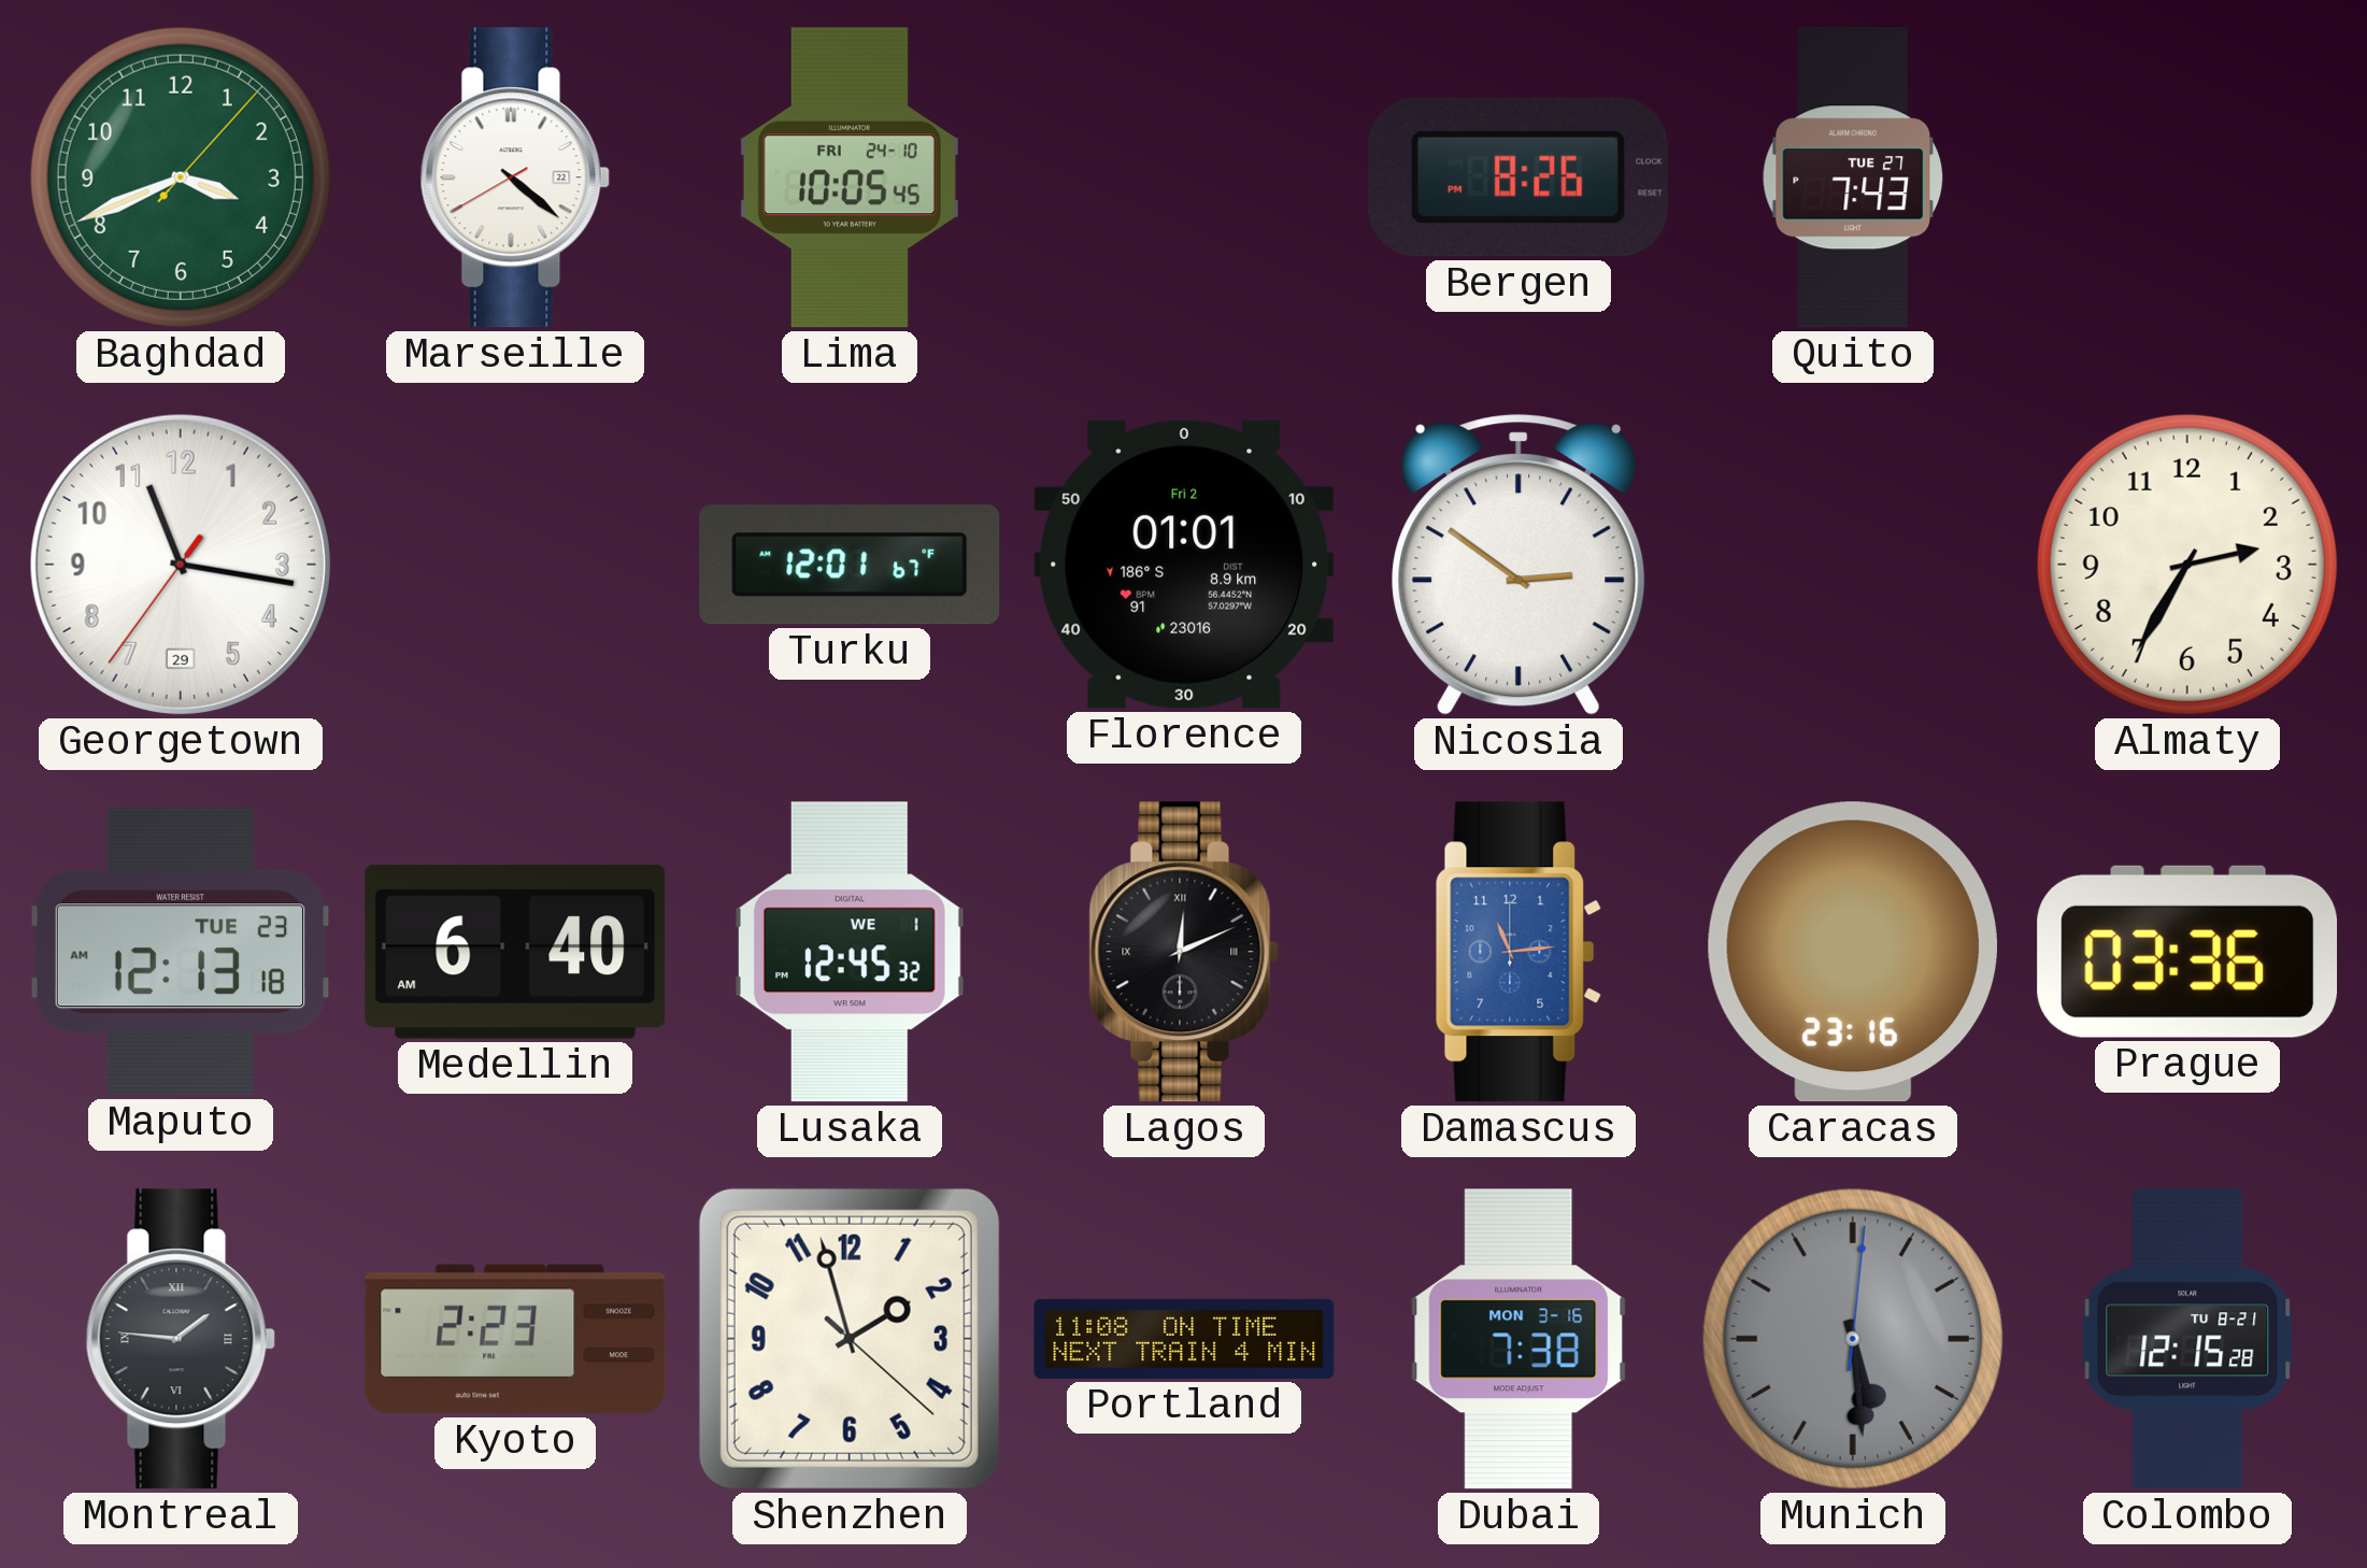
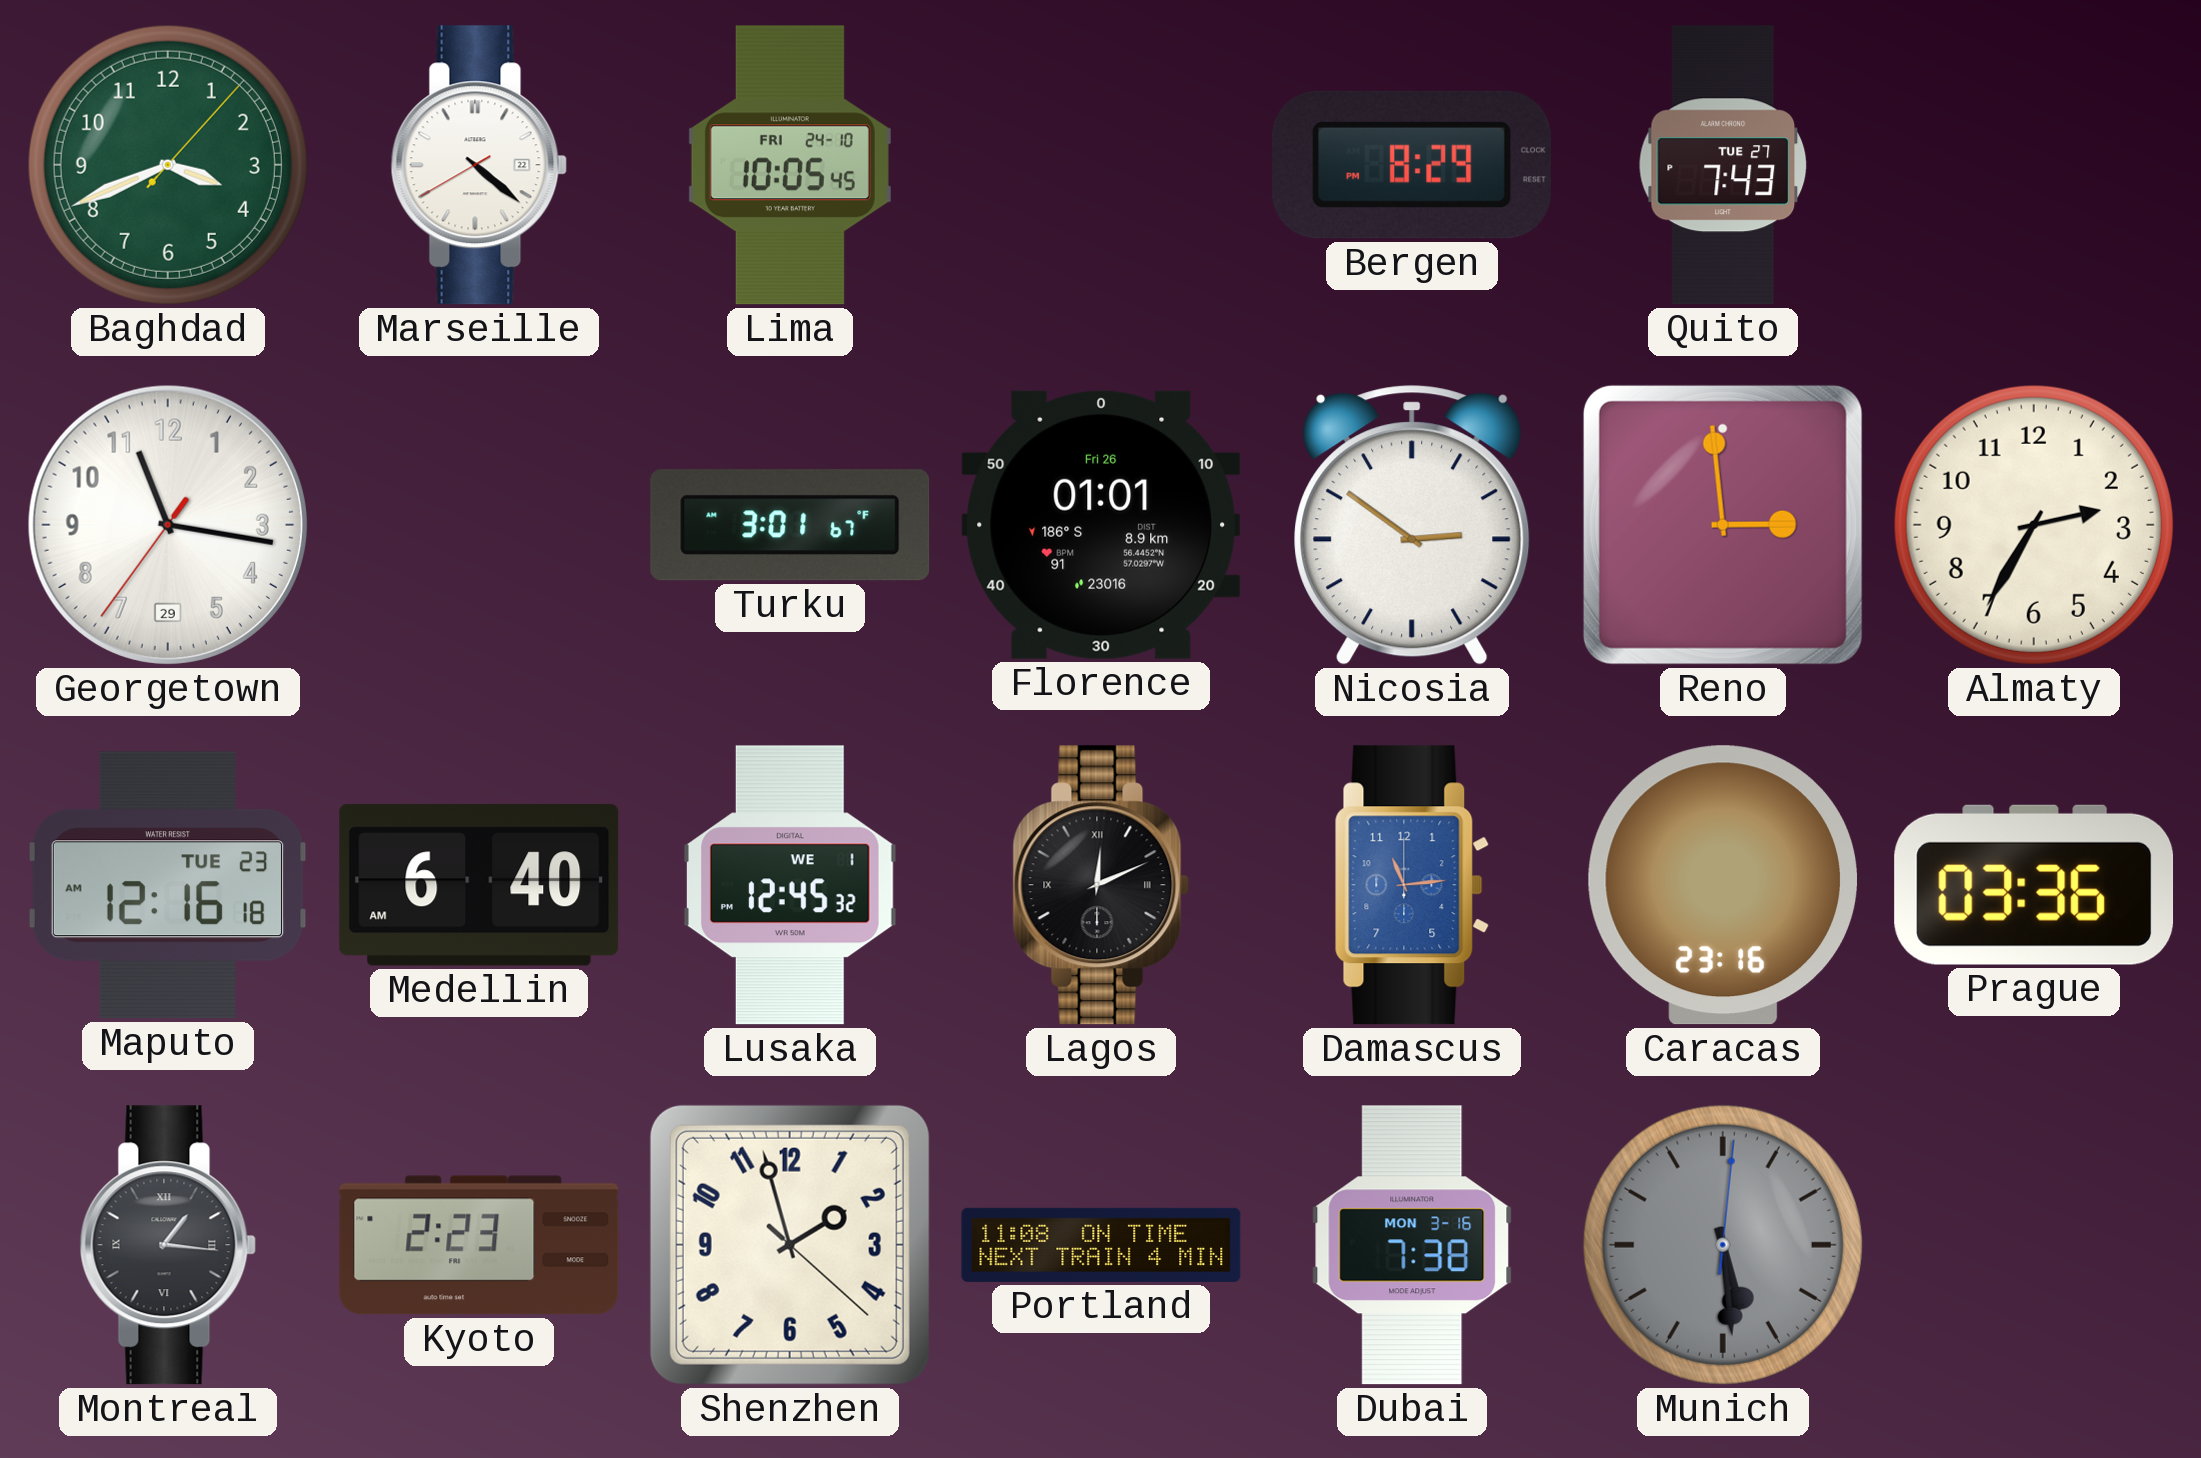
Bergen: 8:26 -> 8:29 (1412, 165)
Turku: 12:01 -> 3:01 (790, 525)
Florence date: Fri 2 -> Fri 26 (1101, 525)
Reno: none -> 2:59 (1723, 525)
Maputo: 12:13 -> 12:16 (168, 885)
Montreal: 1:46 -> 1:16 (168, 1245)
Colombo: 12:15 -> none (2187, 1339)
